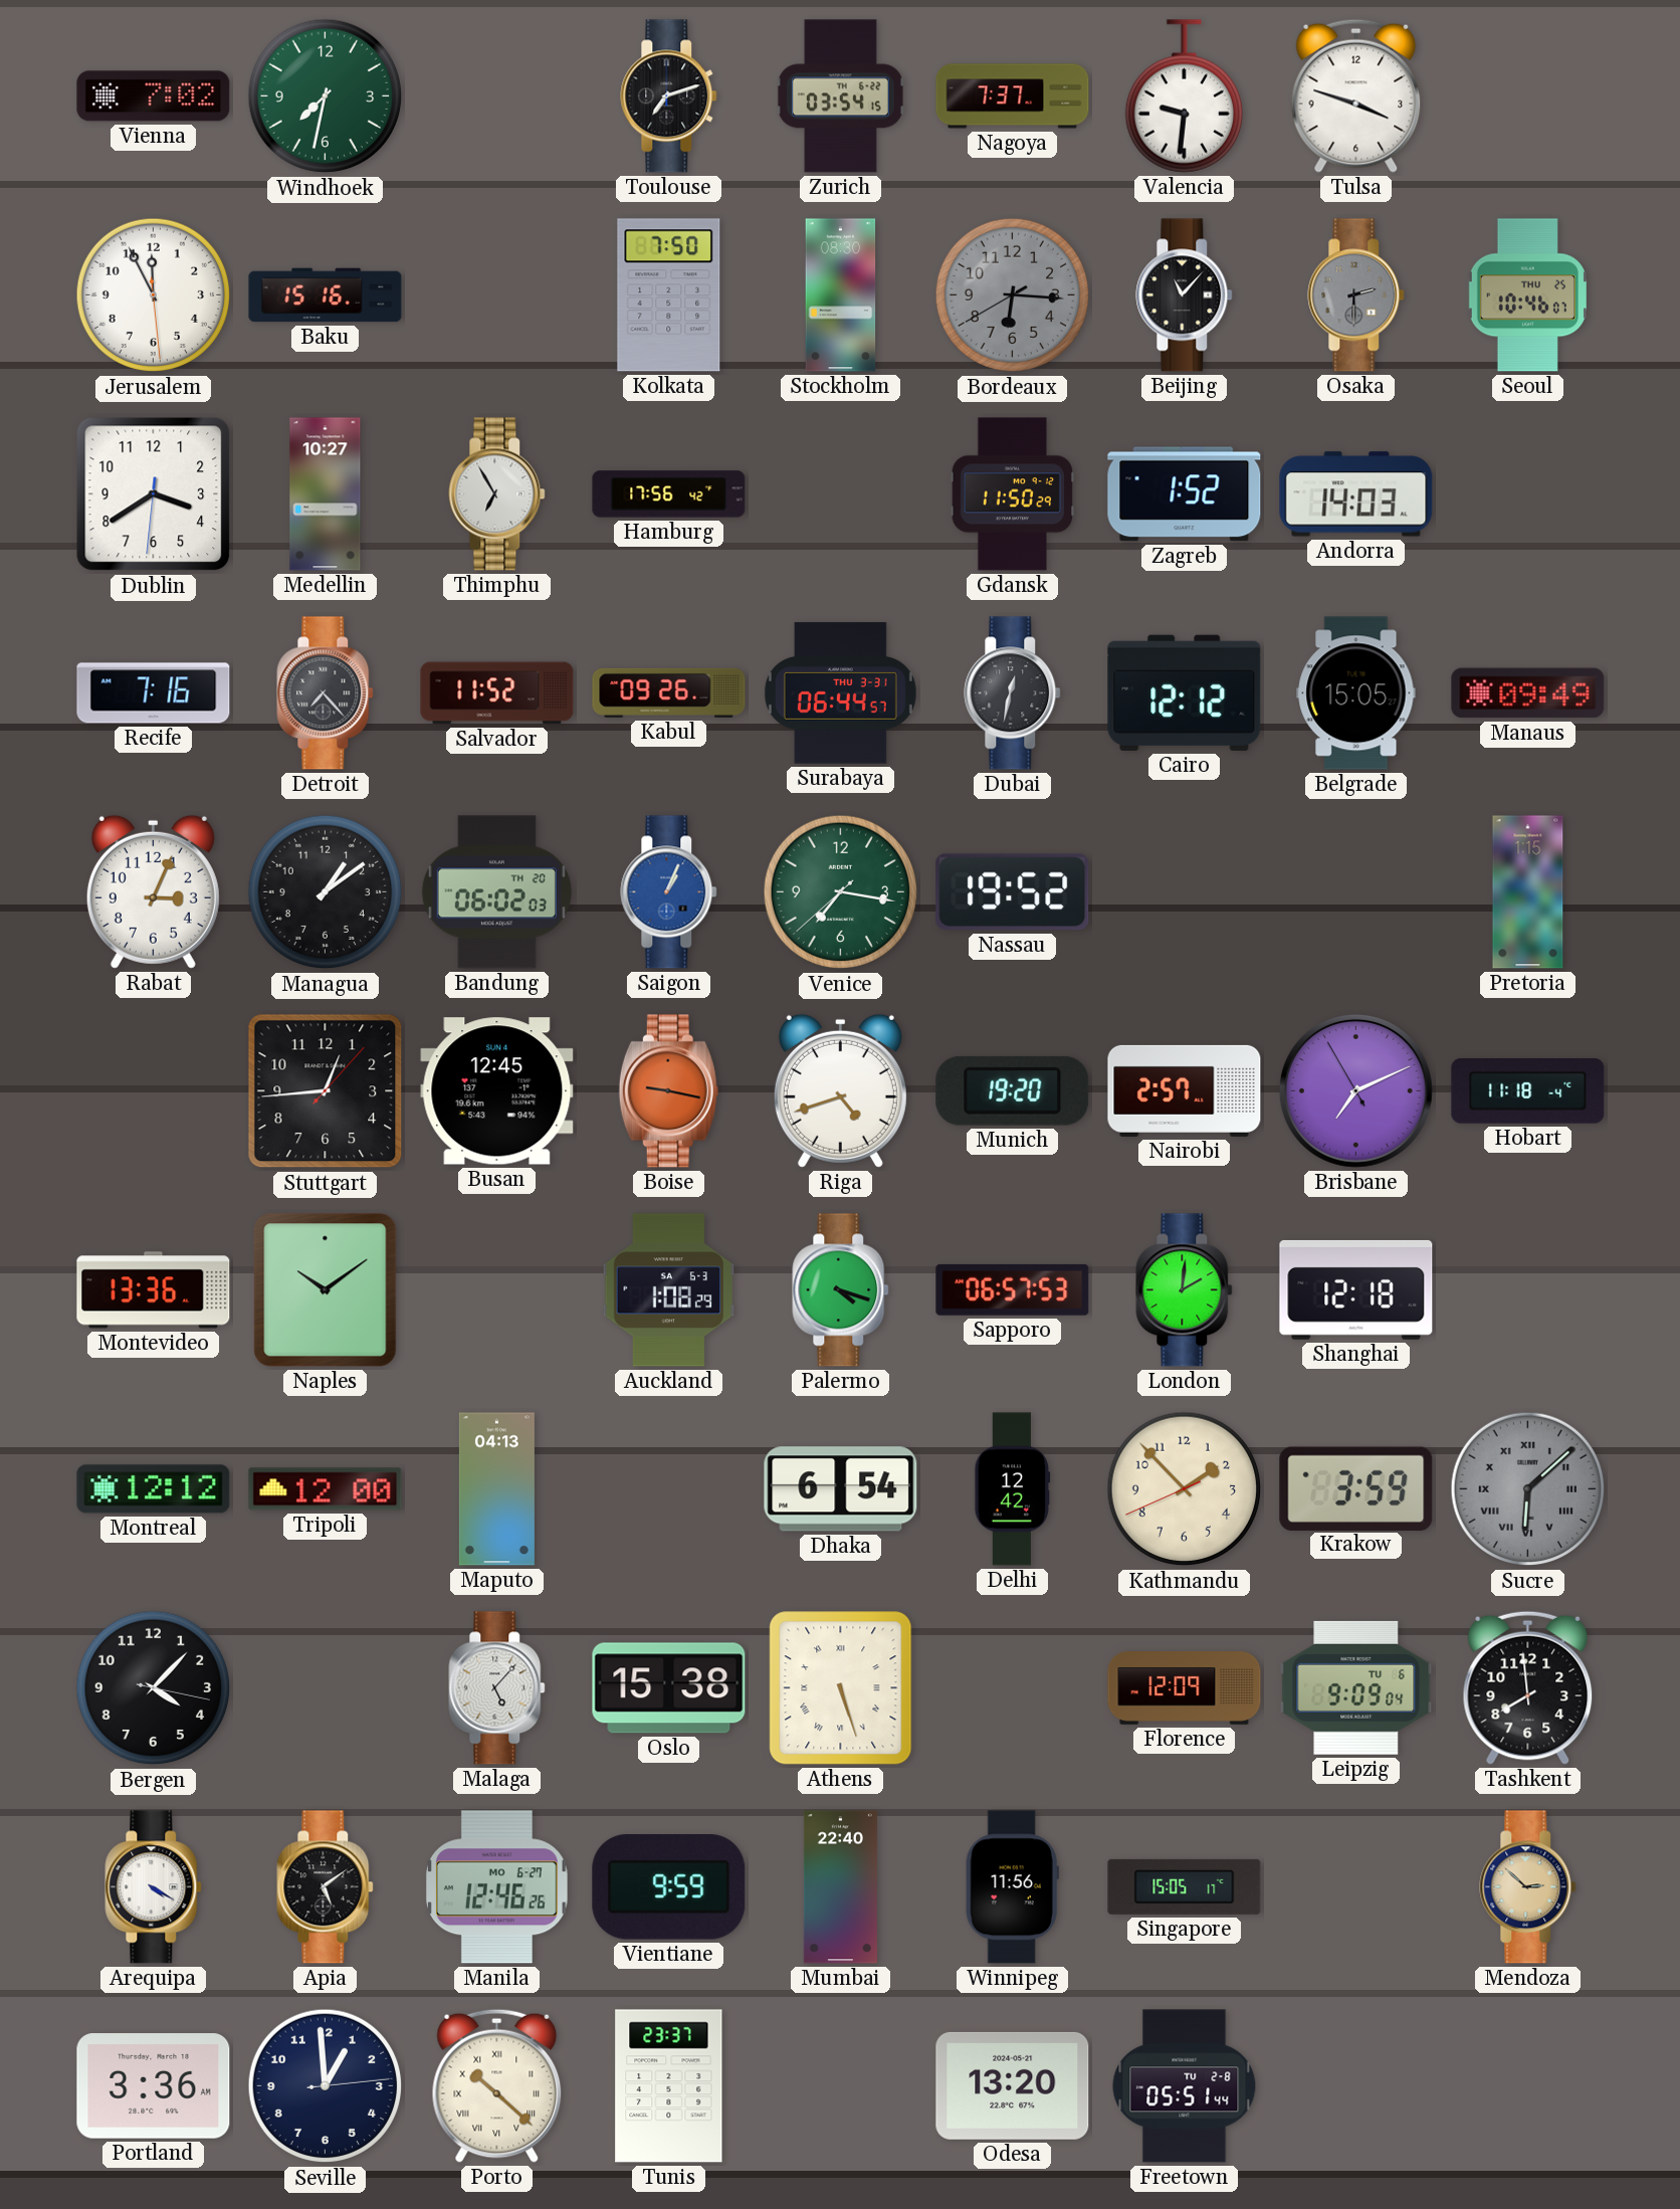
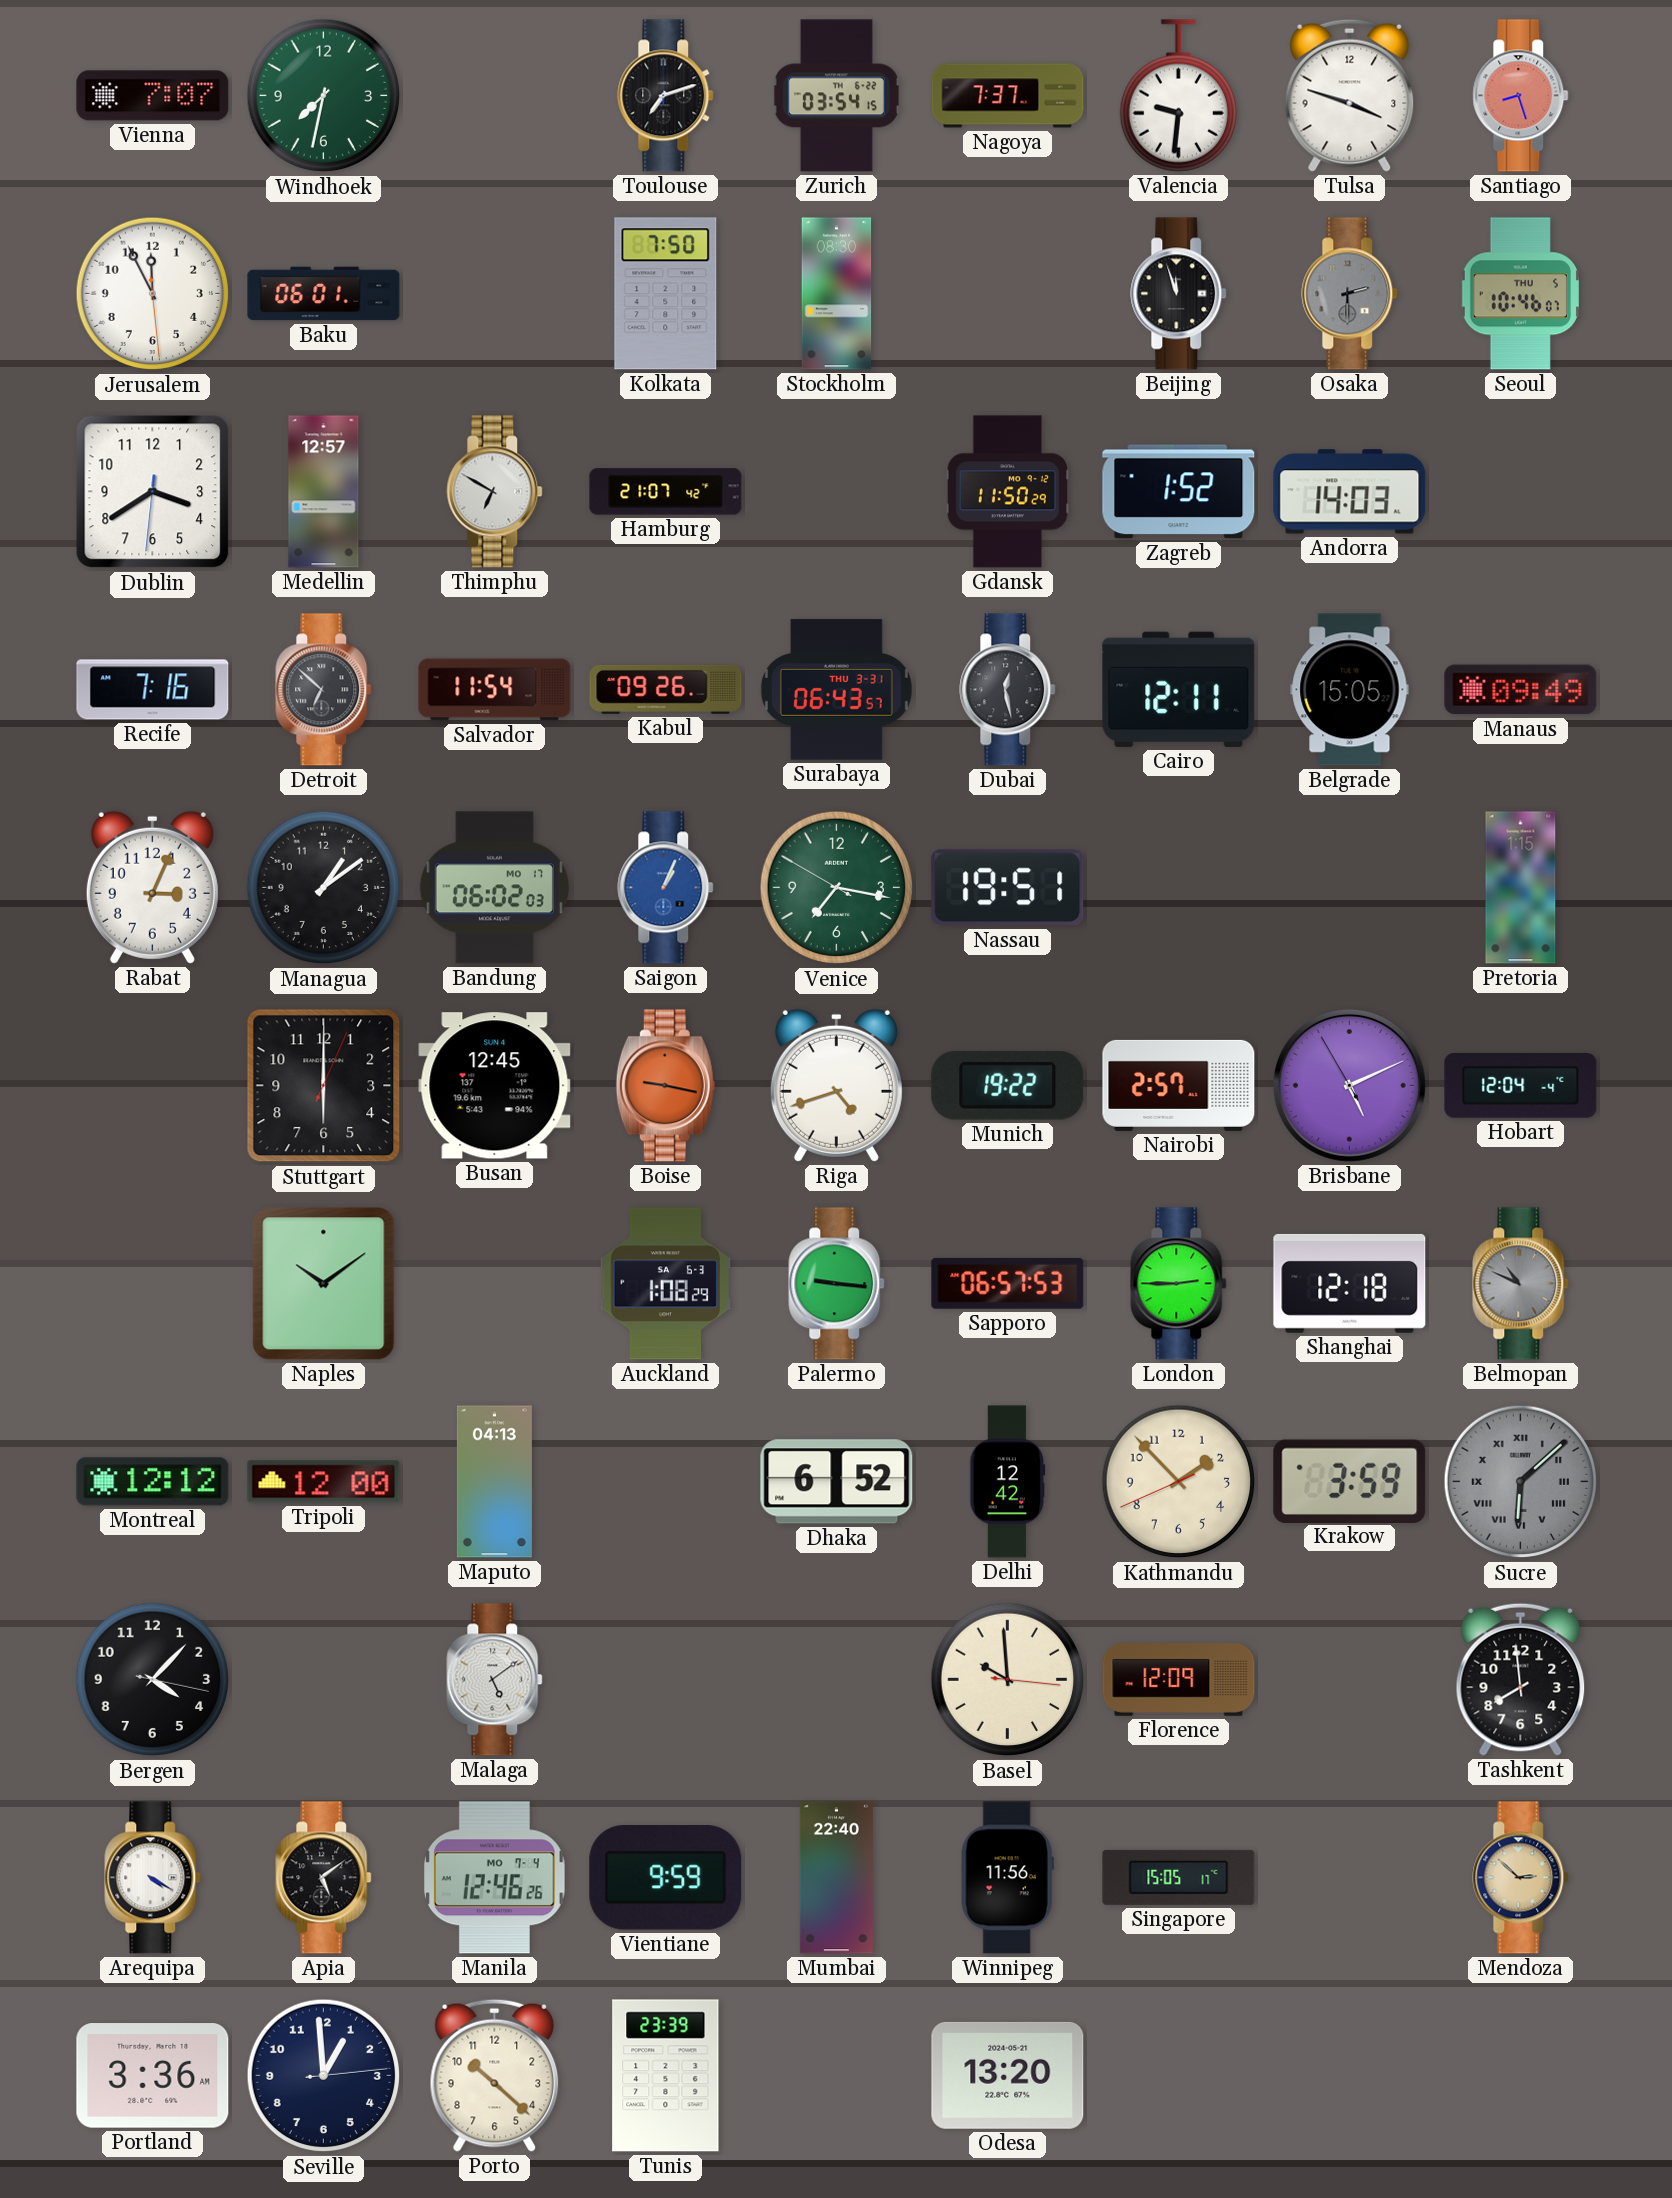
Vienna: 7:02 -> 7:07 (153, 96)
Santiago: none -> 8:27 (1521, 96)
Baku: 15:16 -> 06:01 (324, 294)
Bordeaux: 6:15 -> none (1013, 295)
Beijing: 11:07 -> 11:57 (1179, 294)
Seoul date: THU 25 -> THU 5 (1520, 294)
Medellin: 10:27 -> 12:57 (324, 492)
Thimphu: 6:55 -> 6:50 (495, 492)
Hamburg: 17:56 -> 21:07 (666, 492)
Detroit: 7:23 -> 6:52 (324, 690)
Salvador: 11:52 -> 11:54 (495, 690)
Surabaya: 06:44 -> 06:43 (836, 690)
Dubai: 12:32 -> 12:28 (1008, 690)
Cairo: 12:12 -> 12:11 (1179, 689)
Bandung date: TH 20 -> MO 17 (494, 888)
Venice: 7:16:38 -> 7:16:50 (837, 888)
Nassau: 19:52 -> 19:51 (1008, 888)
Stuttgart: 12:44 -> 6:00 (324, 1086)
Munich: 19:20 -> 19:22 (1008, 1085)
Brisbane: 7:10 -> 5:10 (1349, 1085)
Hobart: 11:18 -> 12:04 (1521, 1086)
Montevideo: 13:36 -> none (154, 1290)
Palermo: 4:18 -> 9:16 (837, 1284)
London: 2:01 -> 2:45 (1179, 1284)
Belmopan: none -> 10:49 (1521, 1284)
Dhaka: 6:54 -> 6:52 (837, 1482)
Malaga: 5:07 -> 5:09 (495, 1680)
Oslo: 15:38 -> none (669, 1688)
Athens: 5:27 -> none (841, 1688)
Basel: none -> 9:59 (1008, 1680)
Leipzig: 9:09 -> none (1356, 1687)
Manila date: MO 6-27 -> MO 7-4 (494, 1878)
Porto numerals: Roman -> Arabic (495, 2075)
Tunis: 23:37 -> 23:39 (666, 2076)
Freetown: 05:51 -> none (1185, 2086)
